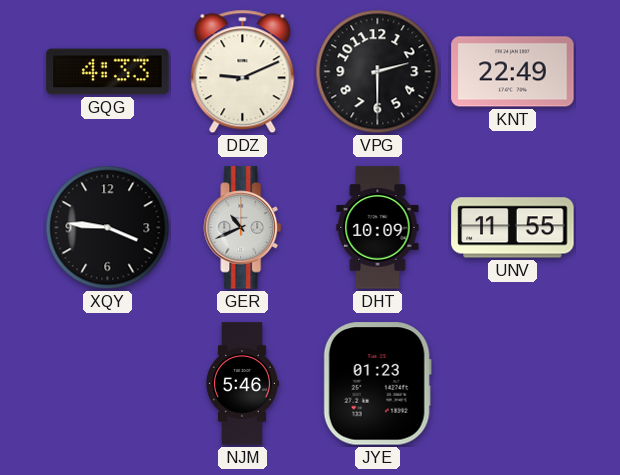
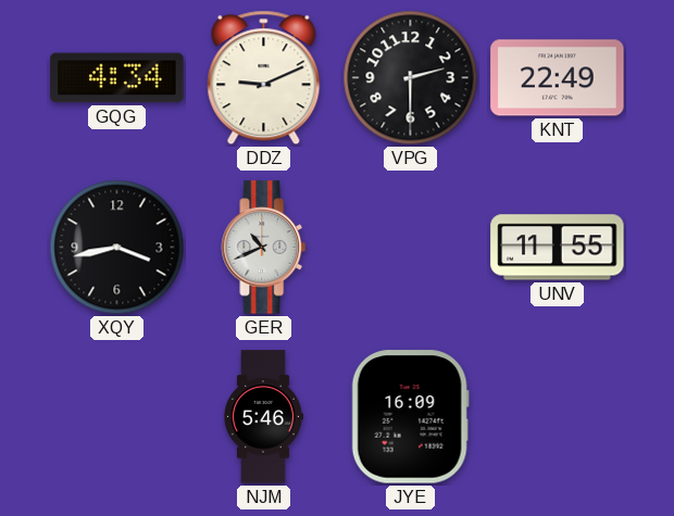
GQG: 4:33 -> 4:34 (117, 78)
XQY: 3:46 -> 3:43 (117, 248)
DHT: 10:09 -> none (378, 228)
JYE: 01:23 -> 16:09 (410, 417)
